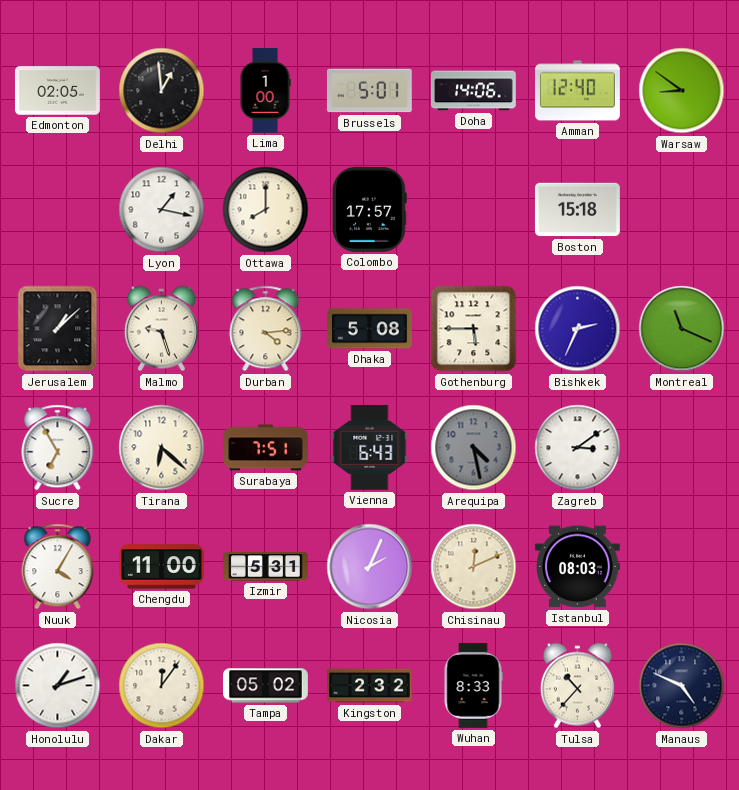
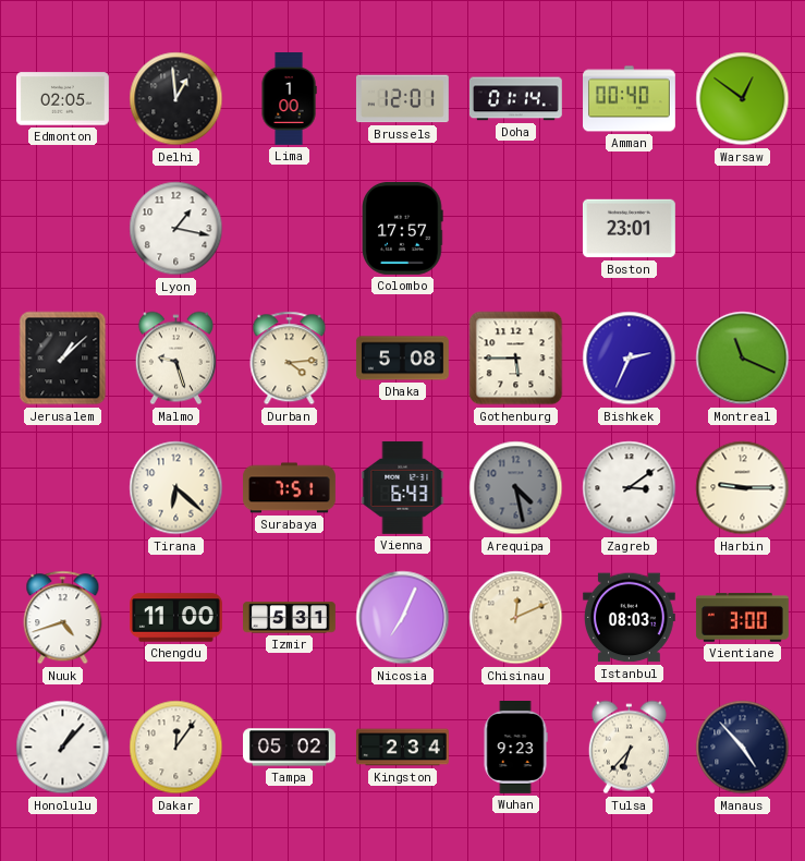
Brussels: 5:01 -> 12:01 (402, 99)
Doha: 14:06 -> 01:14 (515, 99)
Amman: 12:40 -> 00:40 (630, 99)
Warsaw: 8:51 -> 12:51 (743, 99)
Ottawa: 8:00 -> none (266, 210)
Boston: 15:18 -> 23:01 (629, 229)
Sucre: 6:55 -> none (58, 448)
Harbin: none -> 9:15 (743, 488)
Nuuk: 4:05 -> 4:42 (63, 618)
Nicosia: 2:04 -> 7:04 (403, 618)
Vientiane: none -> 3:00 (742, 618)
Honolulu: 1:12 -> 1:07 (63, 748)
Kingston: 2:32 -> 2:34 (403, 748)
Wuhan: 8:33 -> 9:23 (515, 748)
Tulsa: 10:37 -> 6:37 (629, 748)
Manaus: 4:49 -> 4:53 (743, 748)
